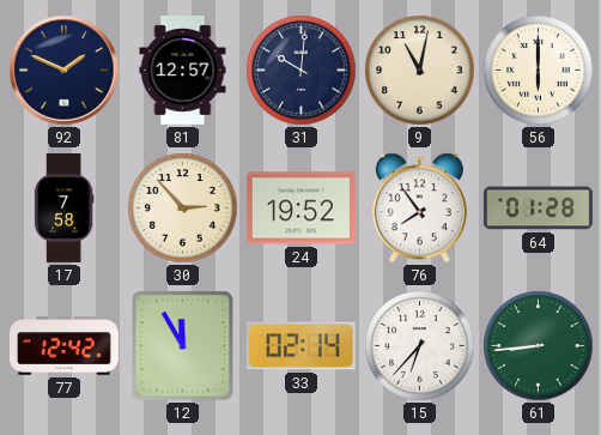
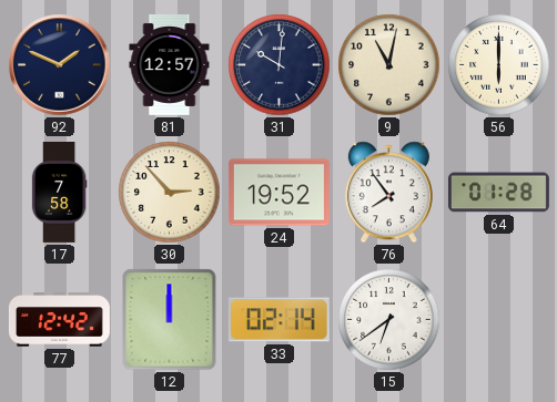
12: 11:55 -> 12:00 (170, 320)
15: 6:37 -> 6:39 (389, 320)
61: 8:44 -> none (539, 346)
